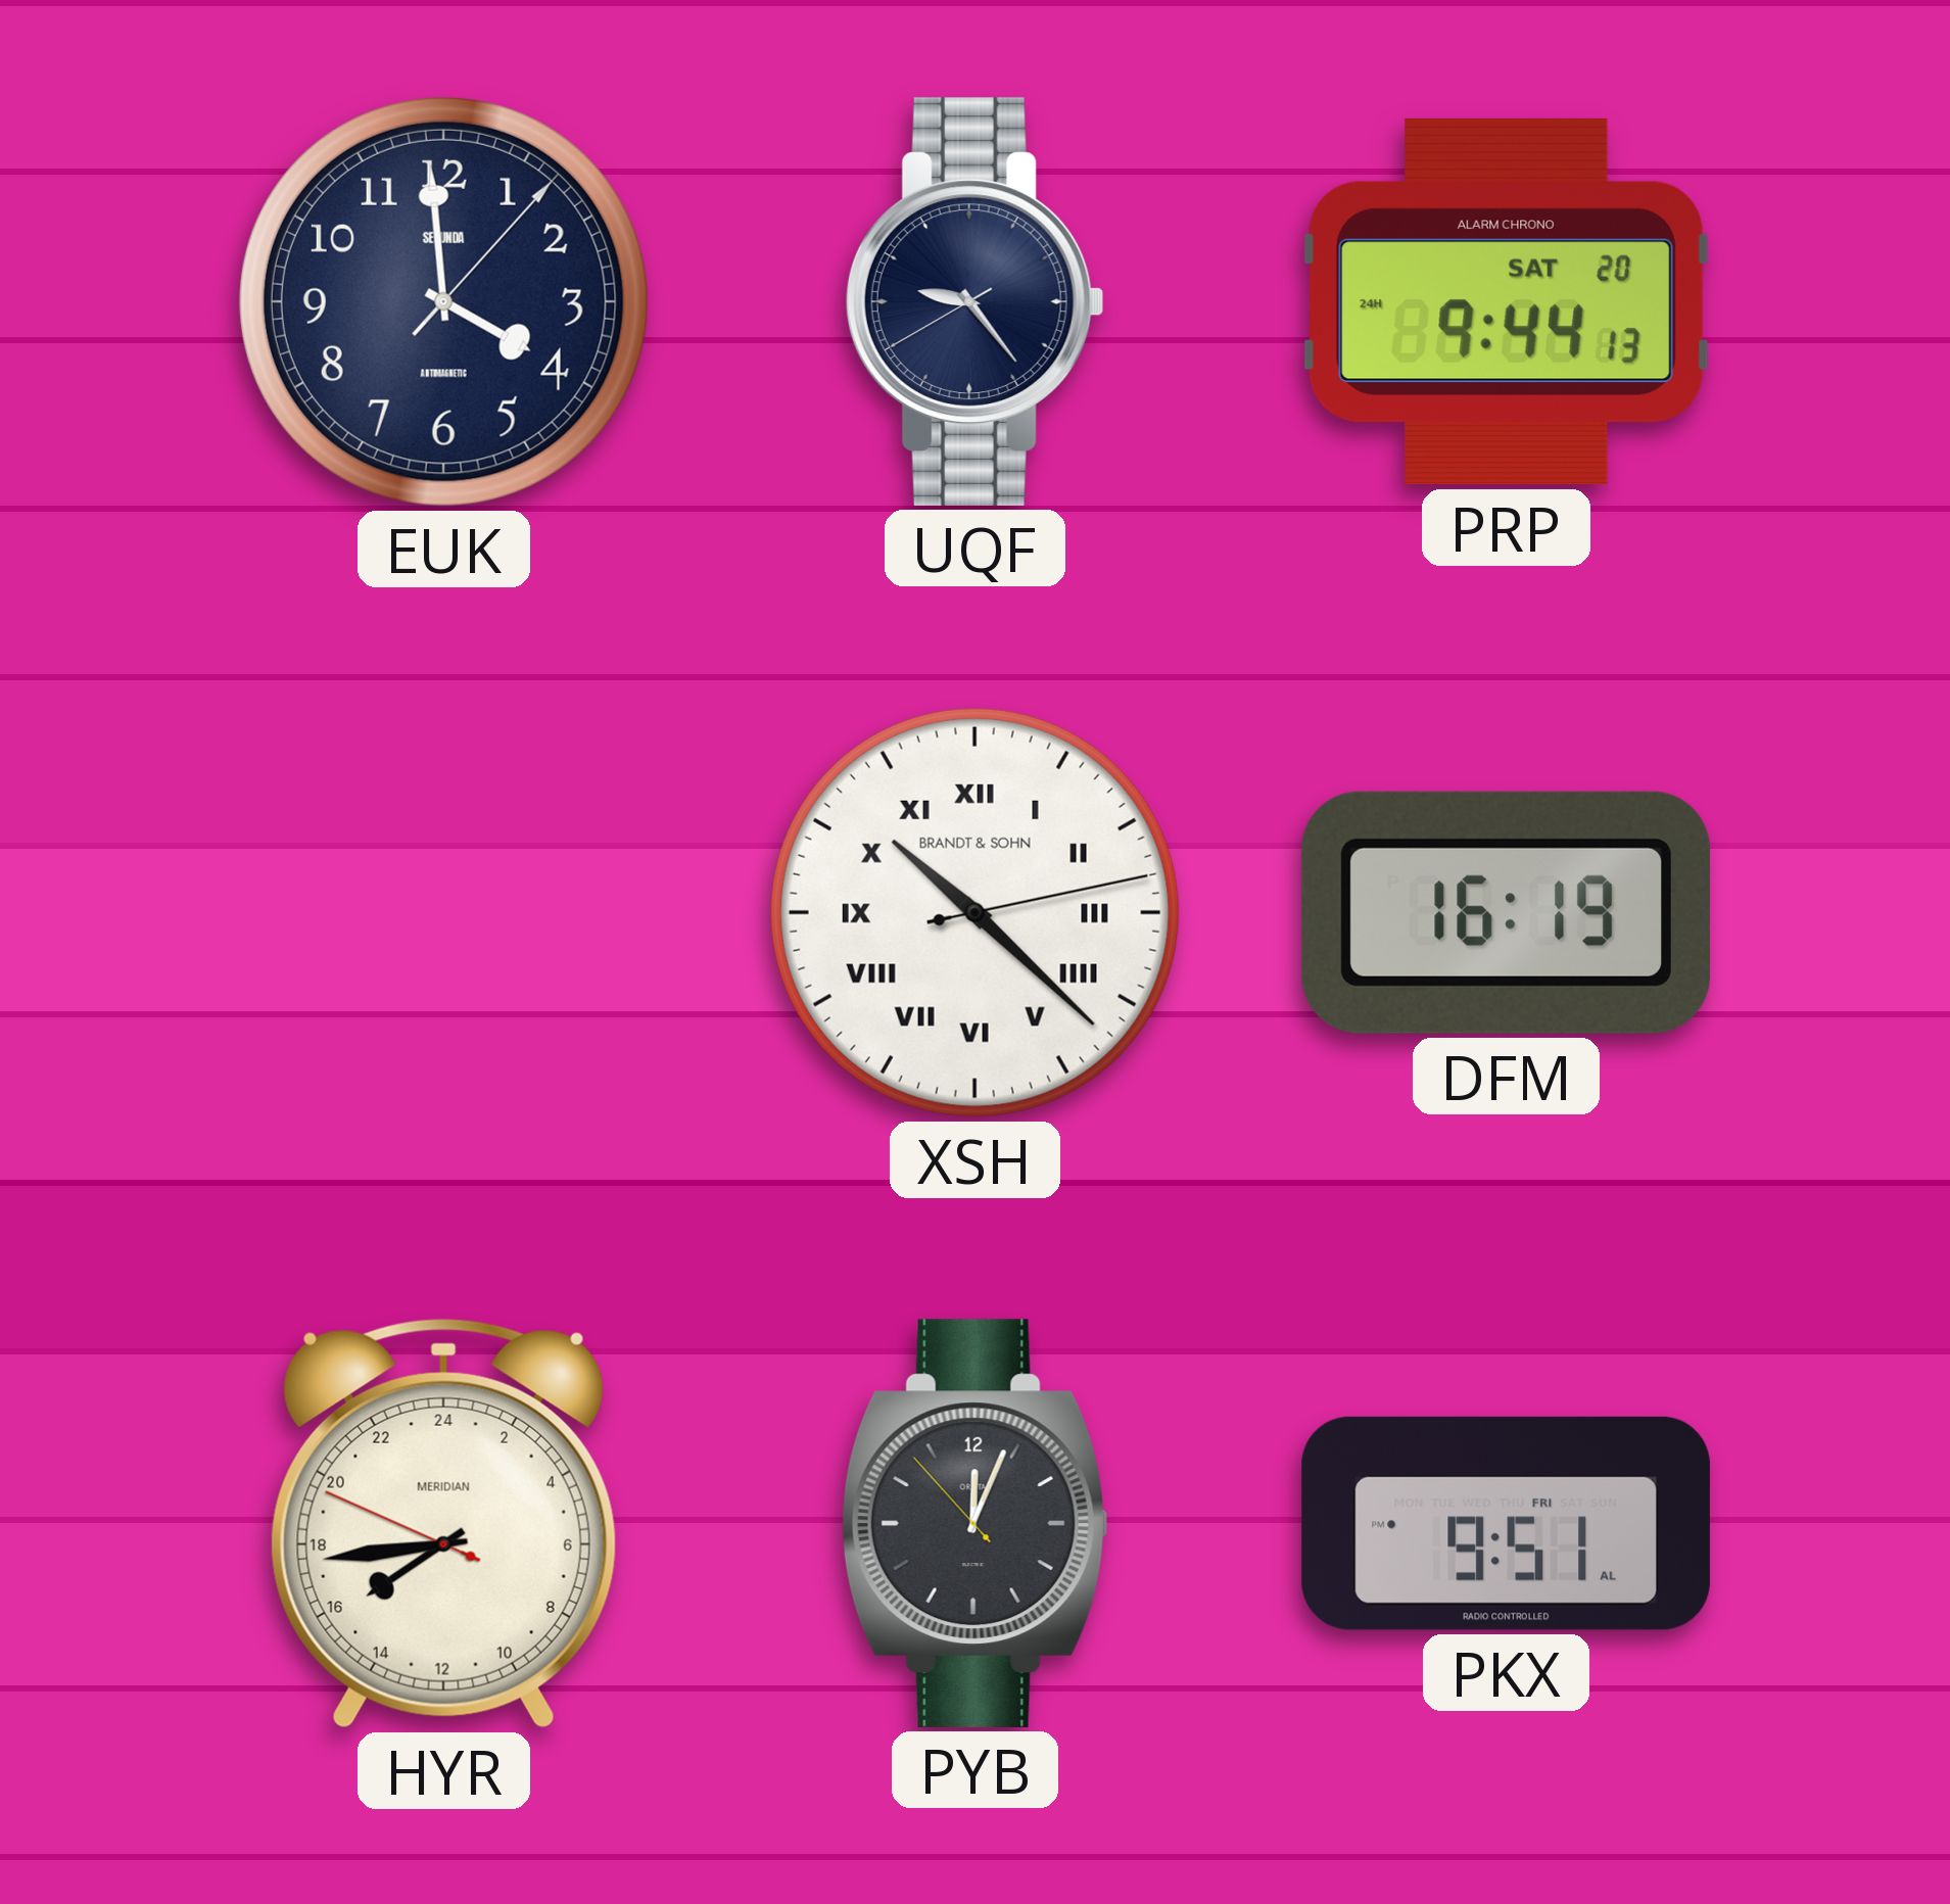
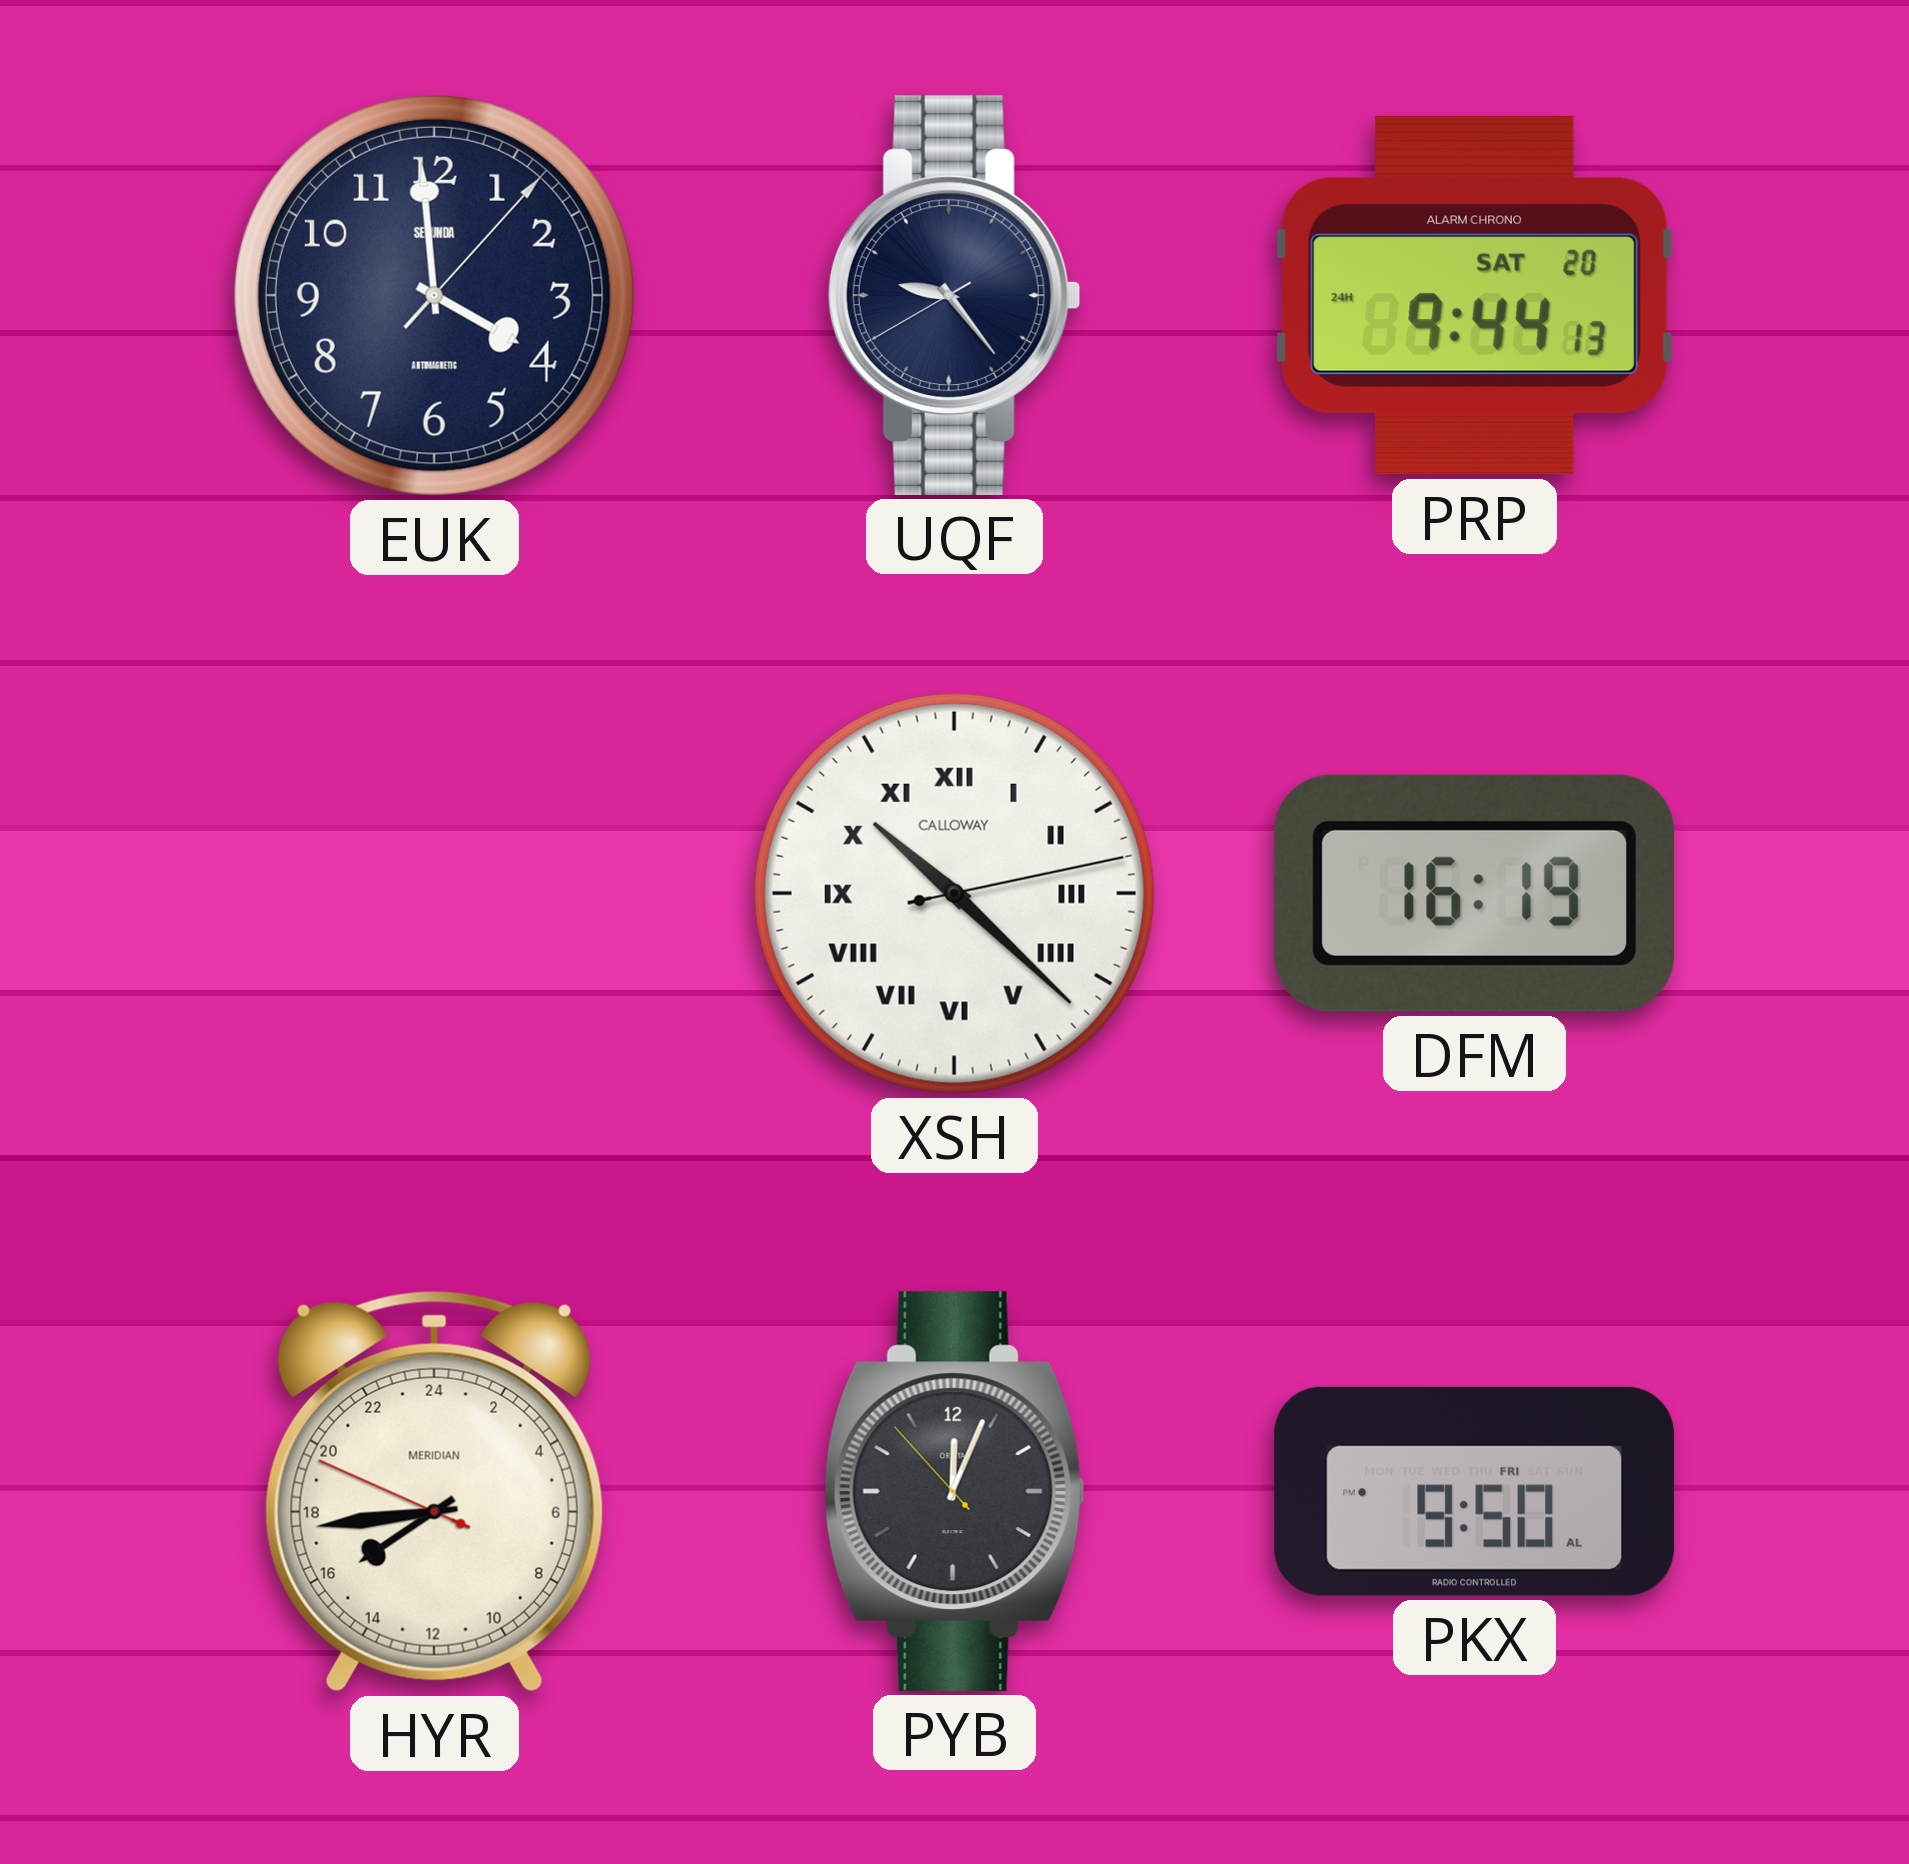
XSH brand: BRANDT & SOHN -> CALLOWAY (954, 893)
PKX: 9:51 -> 9:50 (1474, 1491)
